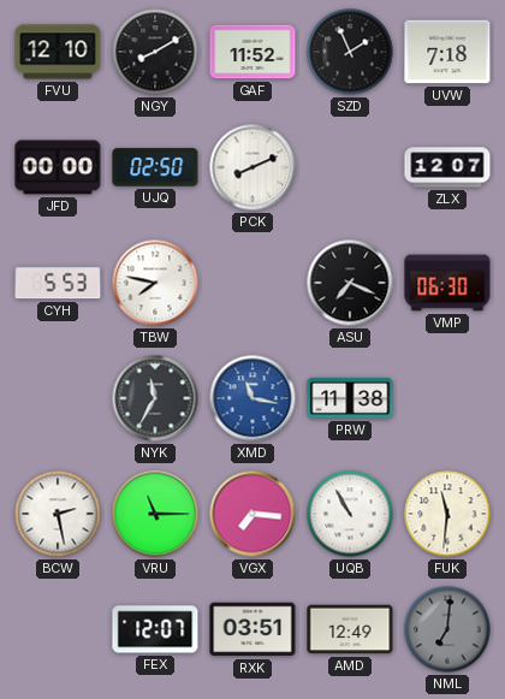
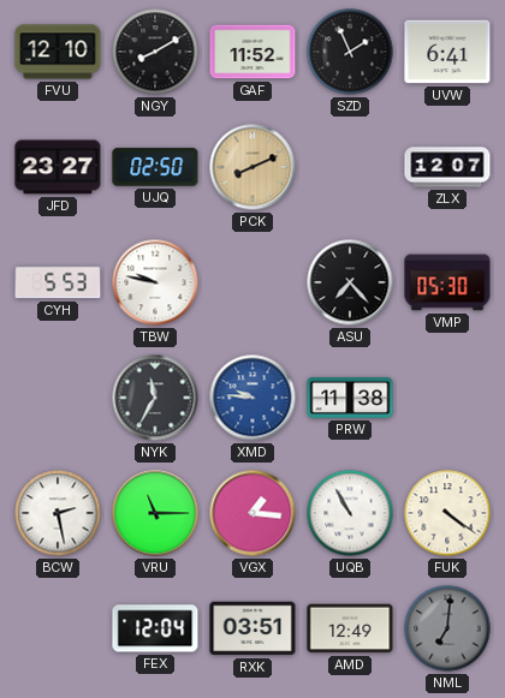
UVW: 7:18 -> 6:41 (447, 52)
JFD: 00:00 -> 23:27 (58, 167)
PCK dial: white -> champagne (252, 167)
TBW: 7:47 -> 9:47 (155, 282)
ASU: 7:19 -> 7:23 (350, 282)
VMP: 06:30 -> 05:30 (447, 282)
XMD: 11:17 -> 9:46 (252, 398)
VGX: 7:16 -> 1:16 (252, 513)
FUK: 11:31 -> 4:21 (447, 513)
FEX: 12:07 -> 12:04 (155, 628)
